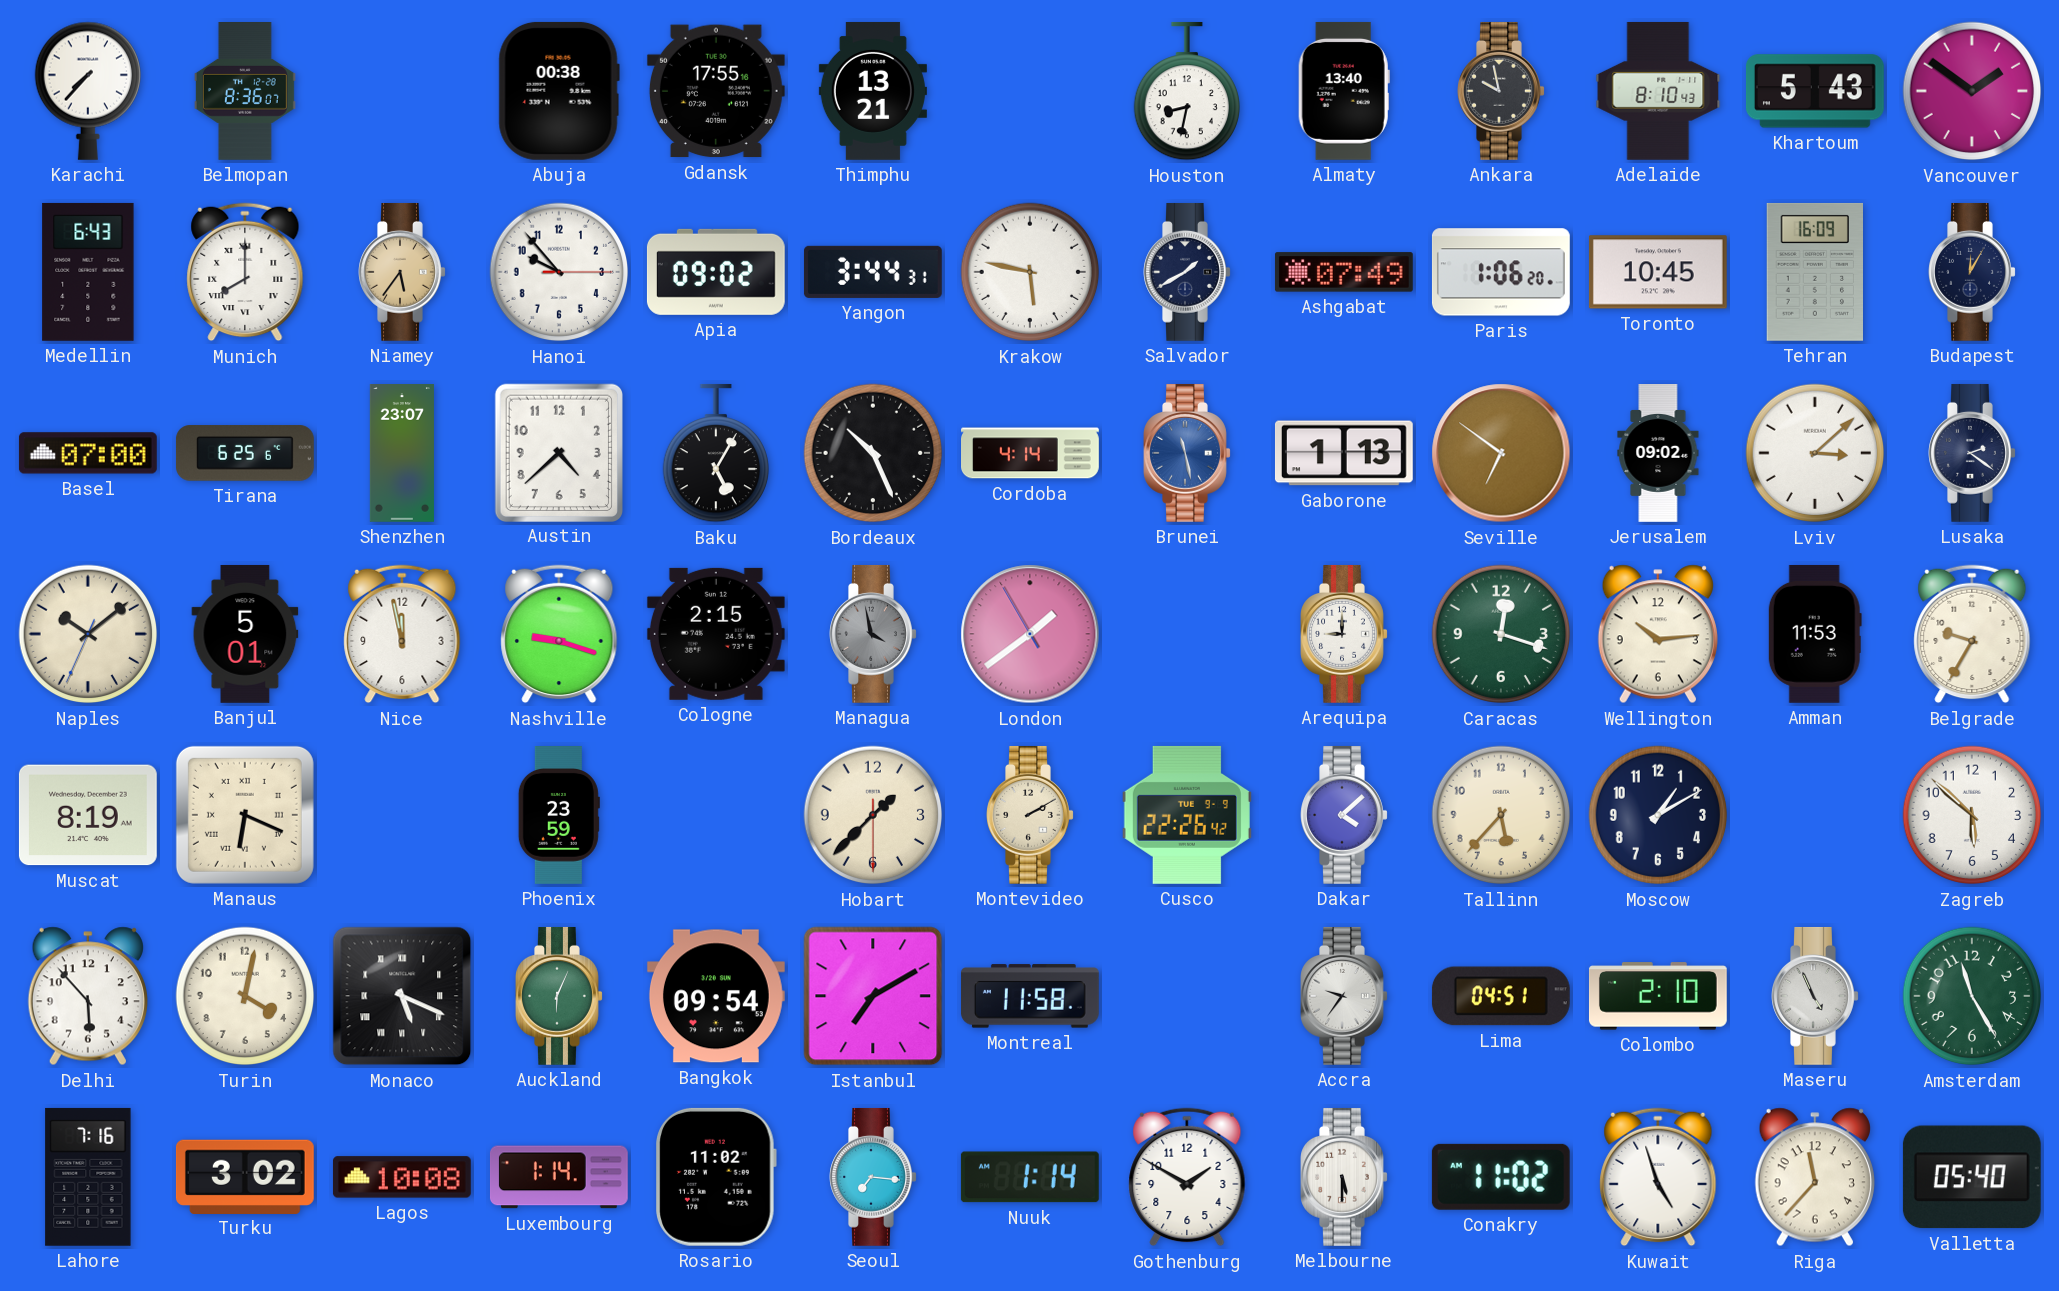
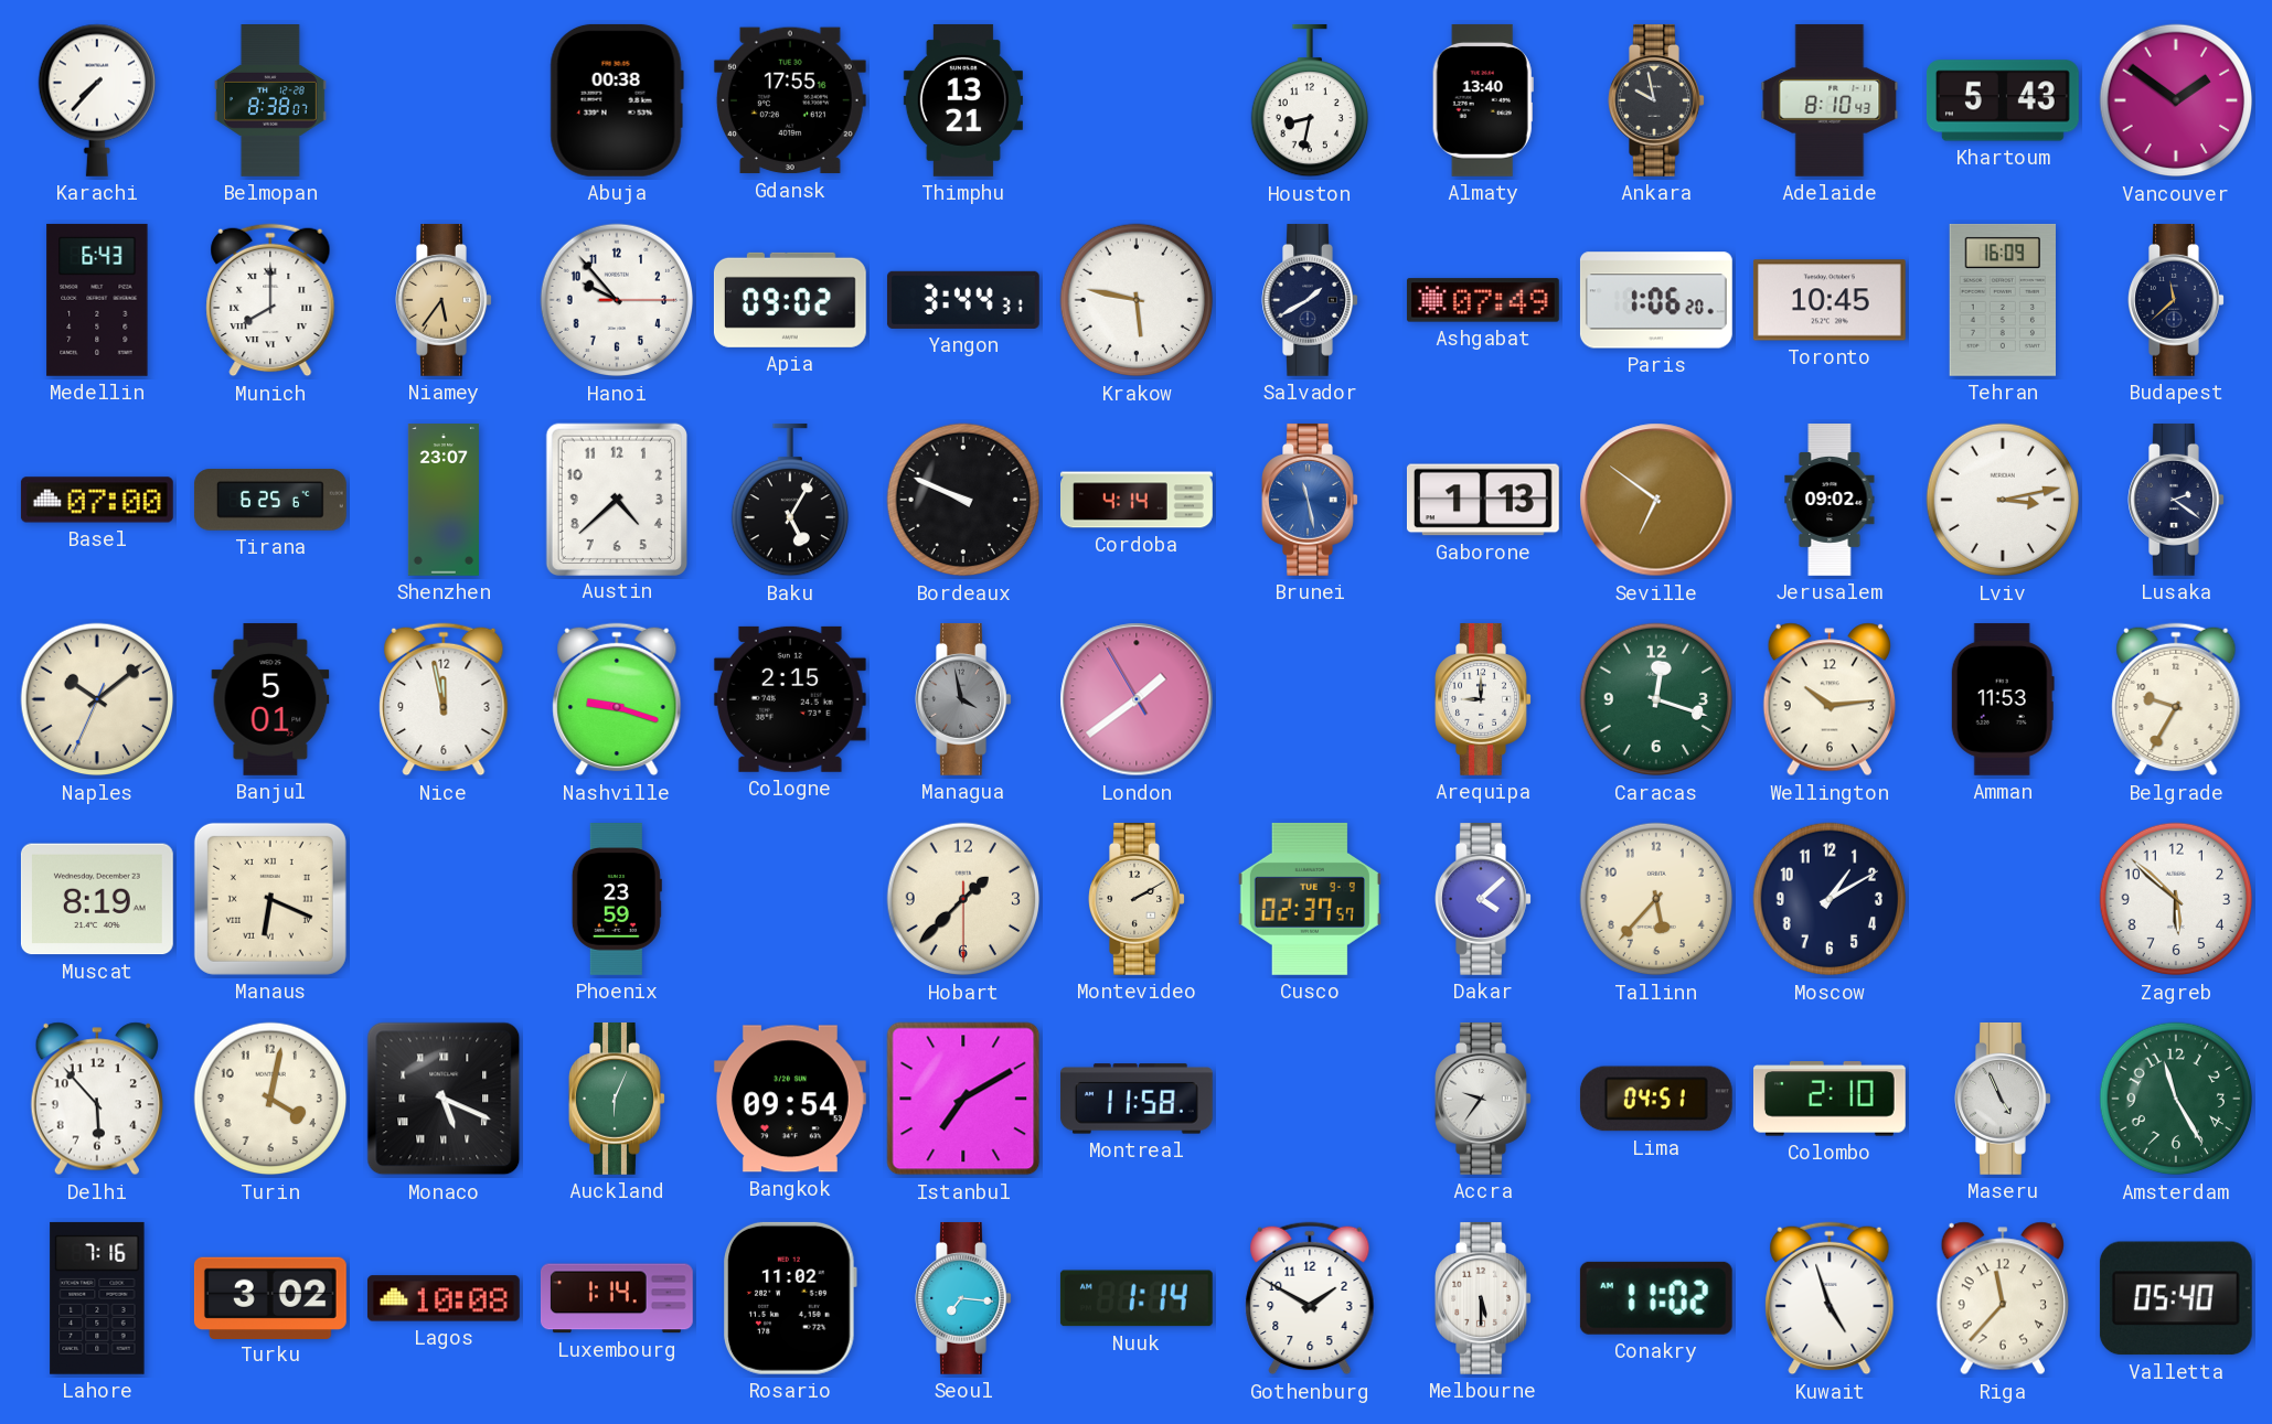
Belmopan: 8:36 -> 8:38 (270, 101)
Budapest: 12:05 -> 11:38 (2176, 300)
Bordeaux: 10:26 -> 9:49 (963, 500)
Lviv: 3:08 -> 3:13 (2003, 500)
Cusco: 22:26 -> 02:37 (1310, 899)
